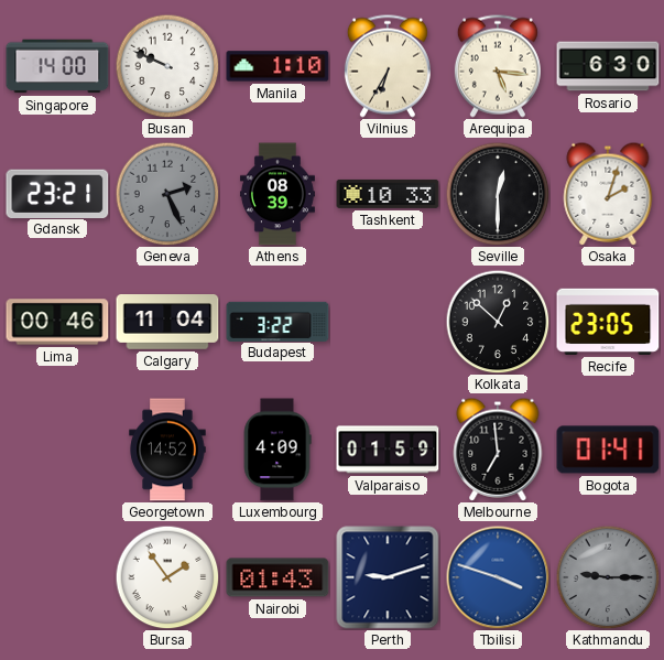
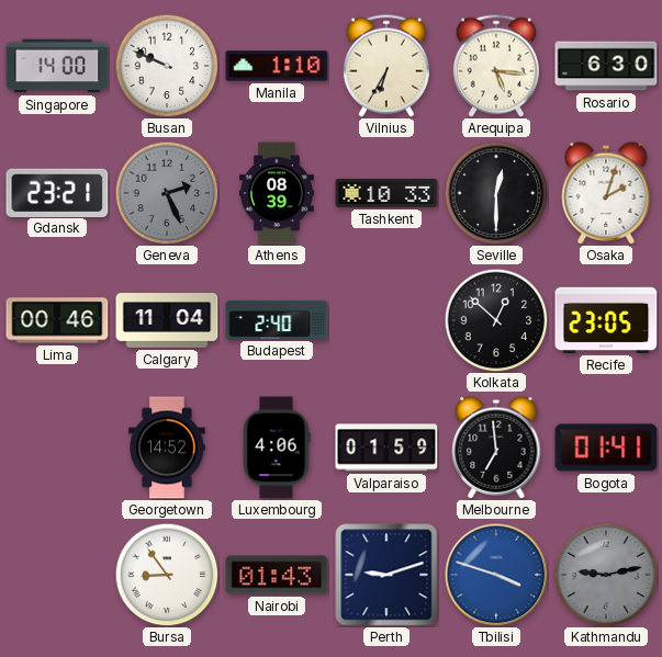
Budapest: 3:22 -> 2:40 (277, 319)
Luxembourg: 4:09 -> 4:06 (277, 448)
Bursa: 1:54 -> 8:54 (167, 575)
Kathmandu: 9:15 -> 9:13 (606, 575)
